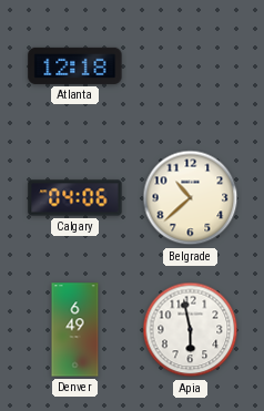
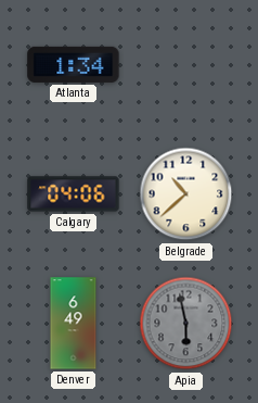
Atlanta: 12:18 -> 1:34 (74, 64)
Apia dial: white -> grey (186, 324)
